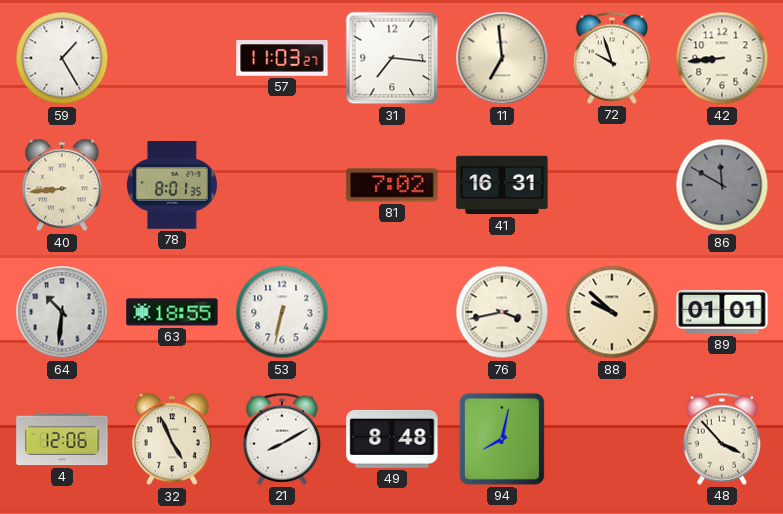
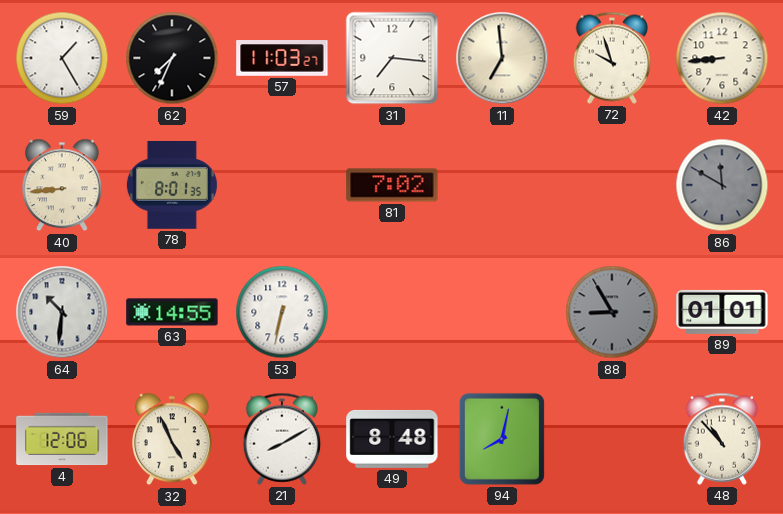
62: none -> 7:34 (172, 58)
41: 16:31 -> none (502, 185)
63: 18:55 -> 14:55 (172, 312)
76: 3:43 -> none (502, 312)
88: 9:52 -> 8:55 (612, 312)
88 dial: cream -> grey (612, 312)
48: 3:53 -> 10:53 (722, 439)
